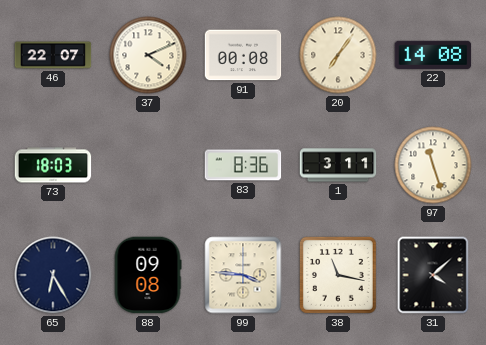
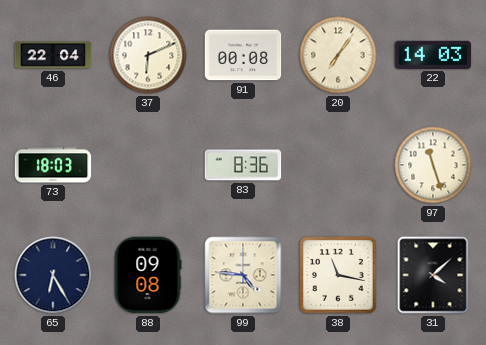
46: 22:07 -> 22:04 (53, 55)
37: 4:11 -> 6:11 (148, 55)
22: 14:08 -> 14:03 (433, 55)
1: 3:11 -> none (338, 165)
99: 3:46 -> 4:46 (243, 275)
